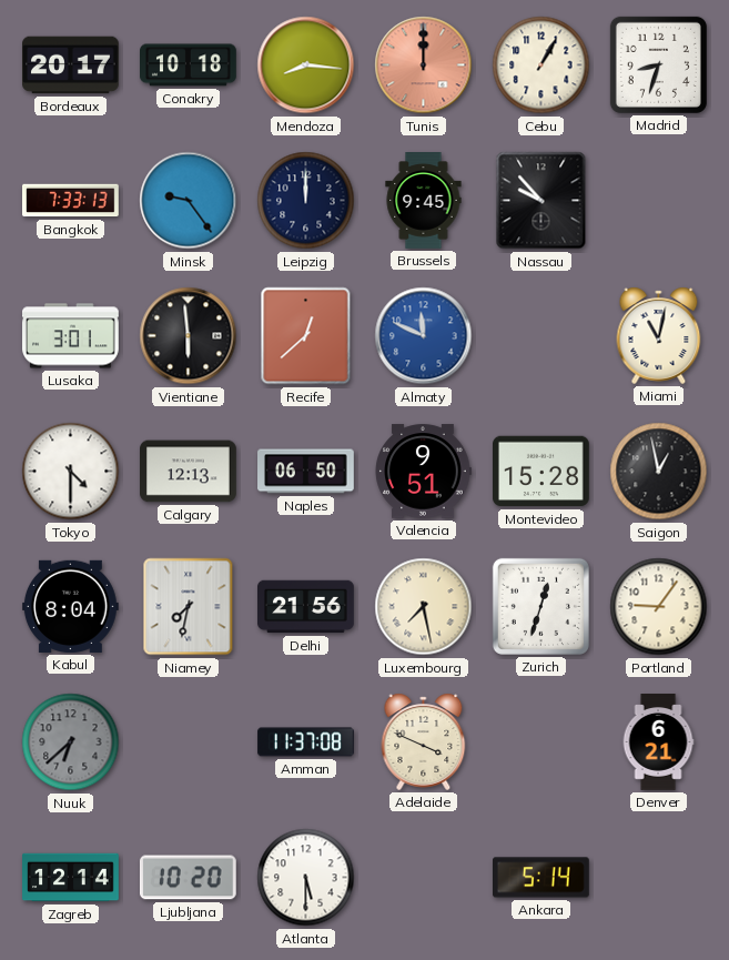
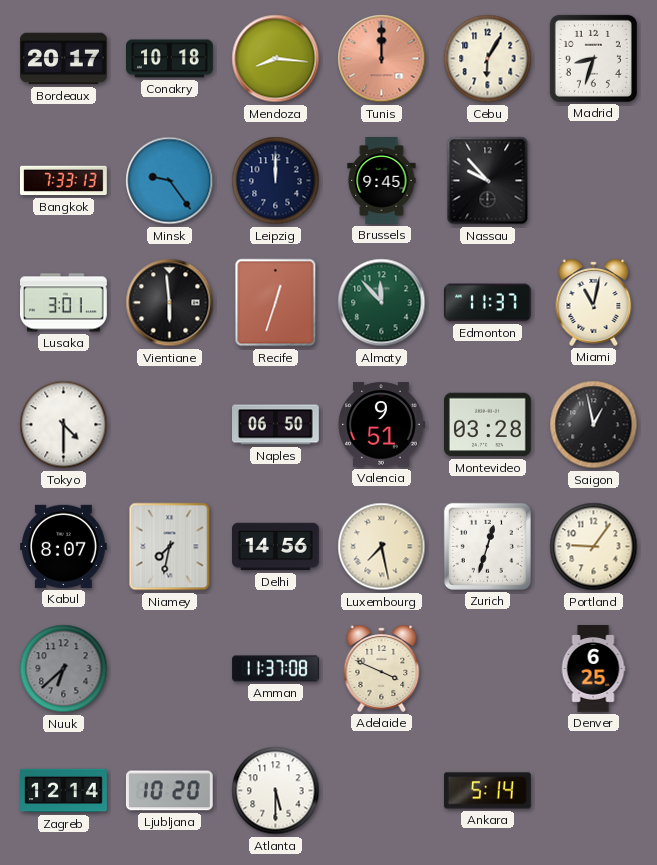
Cebu: 1:05 -> 6:05 (488, 59)
Recife: 12:38 -> 12:33 (276, 303)
Almaty: 11:49 -> 11:53 (382, 303)
Almaty dial: blue -> green (382, 303)
Edmonton: none -> 11:37 (488, 303)
Calgary: 12:13 -> none (189, 472)
Montevideo: 15:28 -> 03:28 (488, 425)
Kabul: 8:04 -> 8:07 (64, 546)
Delhi: 21:56 -> 14:56 (276, 547)
Denver: 6:21 -> 6:25 (593, 669)
